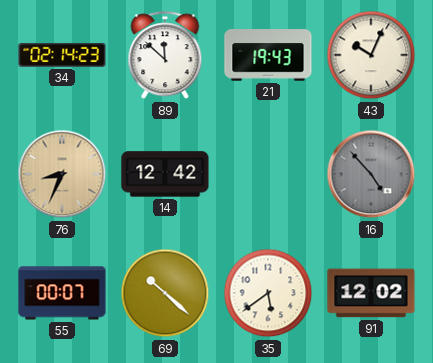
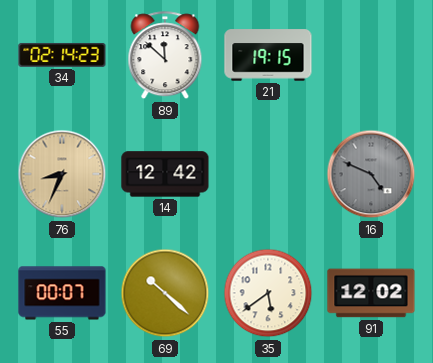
21: 19:43 -> 19:15 (268, 55)
43: 10:04 -> none (371, 55)
16: 4:53 -> 4:49 (371, 174)
